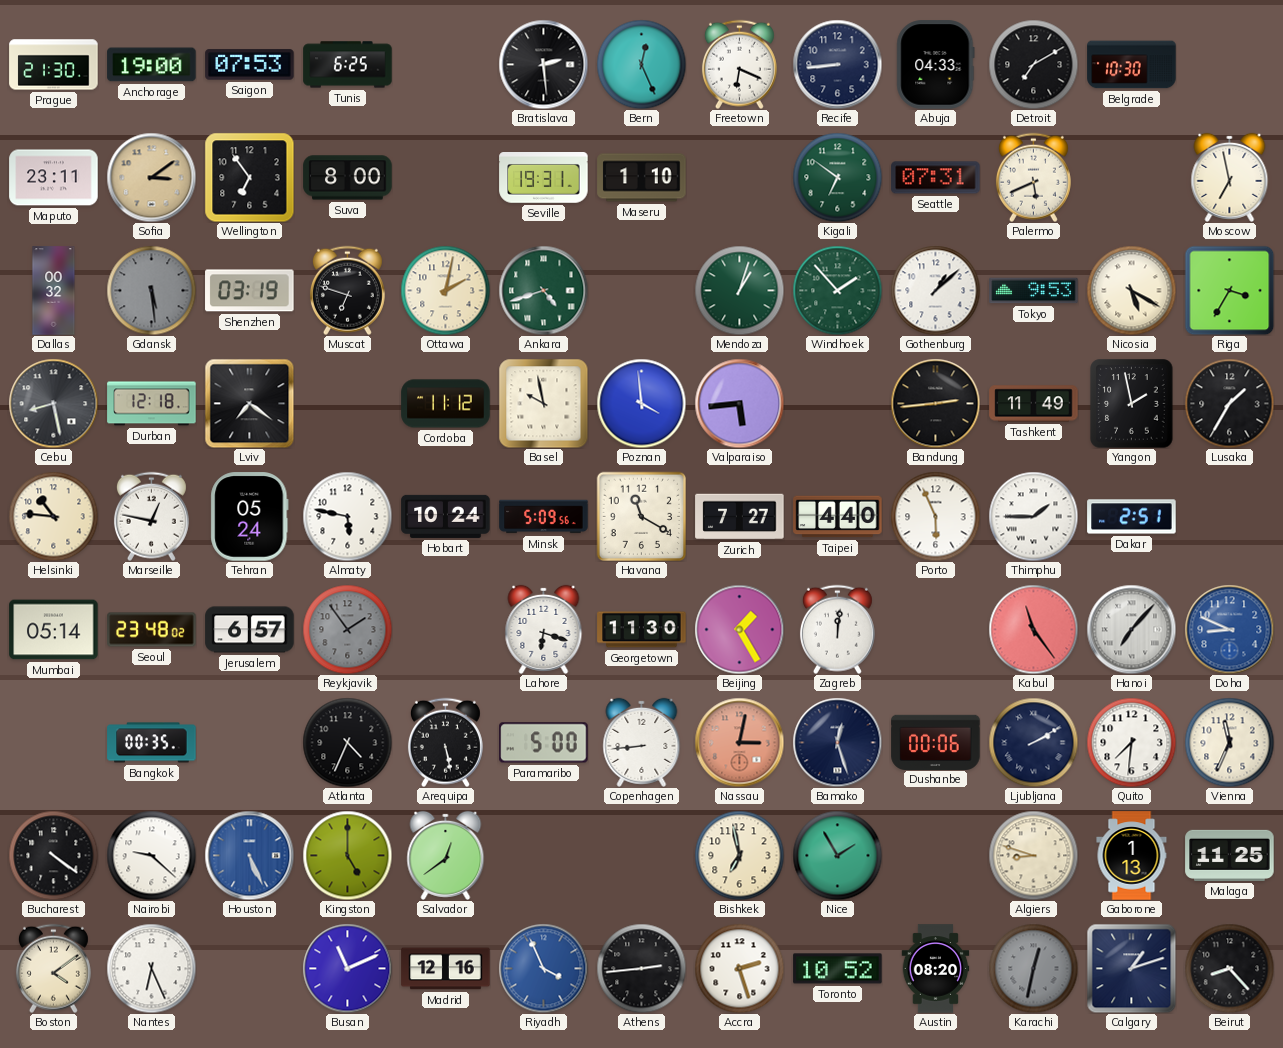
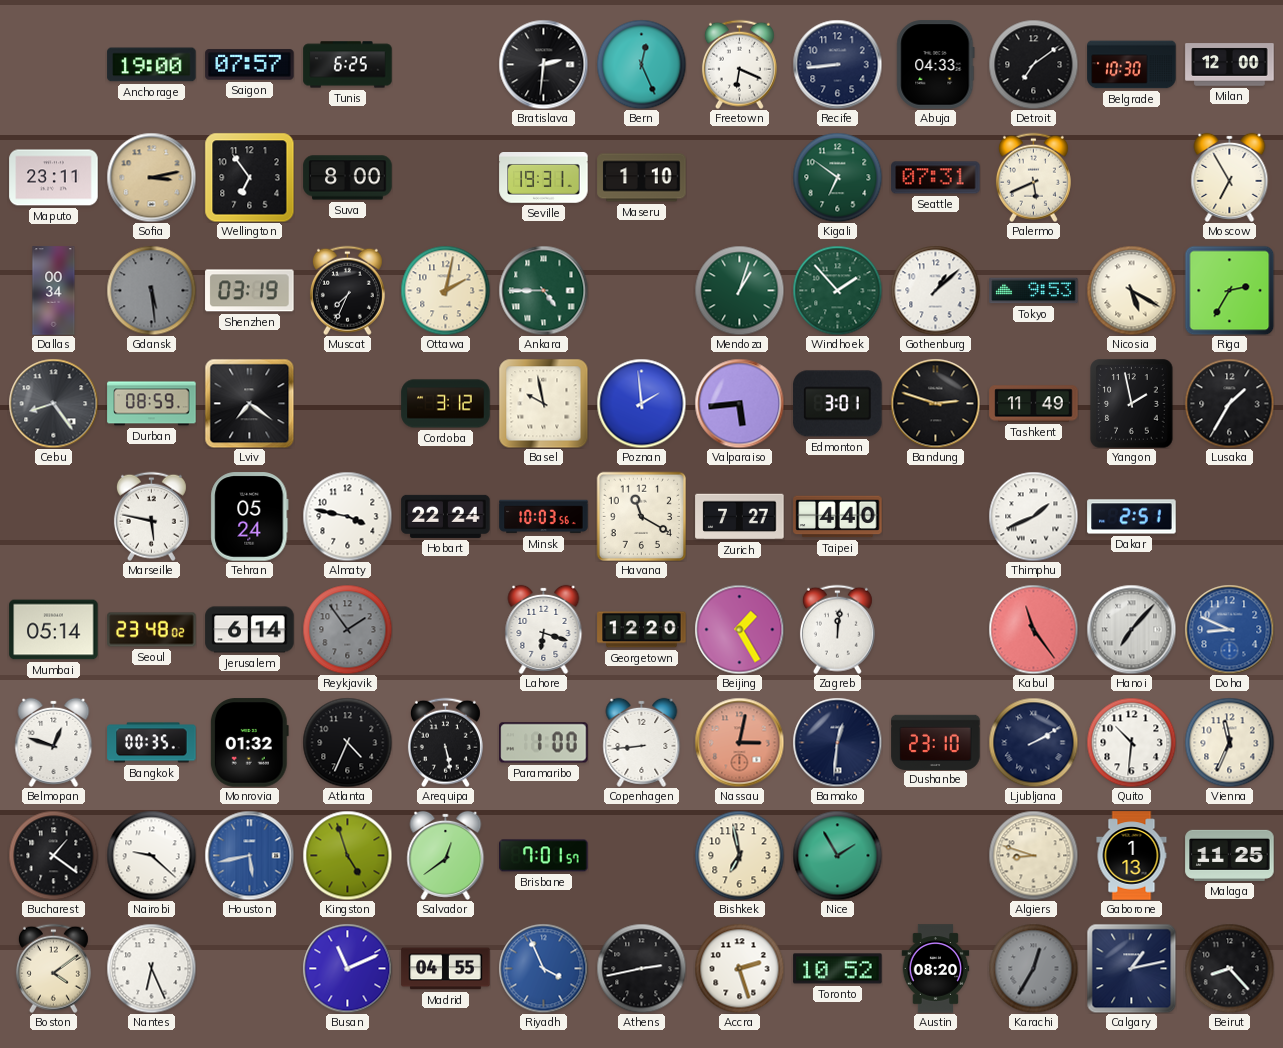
Prague: 21:30 -> none (54, 65)
Saigon: 07:53 -> 07:57 (250, 65)
Bratislava: 2:29 -> 2:31 (543, 64)
Detroit: 7:10 -> 7:09 (1033, 64)
Milan: none -> 12:00 (1230, 65)
Sofia: 3:09 -> 3:13 (151, 177)
Moscow: 6:58 -> 6:55 (1230, 177)
Dallas: 00:32 -> 00:34 (54, 291)
Muscat: 6:48 -> 7:34 (347, 290)
Ankara: 4:42 -> 4:45 (543, 290)
Riga: 3:35 -> 2:35 (1229, 290)
Cebu: 8:28 -> 8:24 (53, 403)
Durban: 12:18 -> 08:59 (152, 404)
Cordoba: 11:12 -> 3:12 (446, 404)
Poznan: 3:59 -> 1:59 (641, 403)
Edmonton: none -> 3:01 (838, 404)
Bandung: 2:44 -> 2:48 (935, 403)
Helsinki: 10:46 -> none (53, 516)
Marseille: 12:47 -> 5:47 (151, 516)
Almaty: 5:47 -> 3:47 (347, 516)
Hobart: 10:24 -> 22:24 (446, 516)
Minsk: 5:09 -> 10:03 (544, 517)
Porto: 5:56 -> none (935, 516)
Thimphu: 1:45 -> 1:41 (1033, 516)
Jerusalem: 6:57 -> 6:14 (250, 630)
Georgetown: 11:30 -> 12:20 (642, 630)
Belmopan: none -> 12:48 (54, 742)
Monrovia: none -> 01:32 (249, 743)
Paramaribo: 5:00 -> 1:00 (544, 743)
Bamako: 12:27 -> 12:31 (837, 742)
Dushanbe: 00:06 -> 23:10 (936, 742)
Quito: 7:31 -> 10:31 (1131, 742)
Bucharest: 4:21 -> 1:21 (53, 855)
Houston: 5:26 -> 5:43 (249, 855)
Kingston: 5:00 -> 4:57 (347, 855)
Brisbane: none -> 7:01 (544, 856)
Madrid: 12:16 -> 04:55 (446, 969)
Athens: 2:44 -> 2:43 (641, 968)
Karachi: 12:32 -> 12:35 (1033, 968)
Calgary: 1:12 -> 1:13 (1131, 968)
